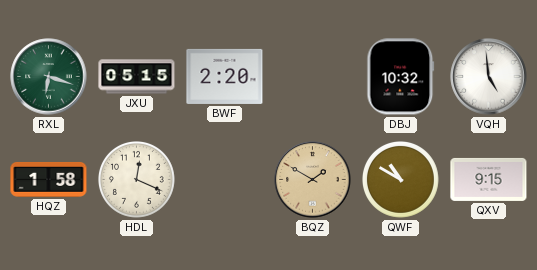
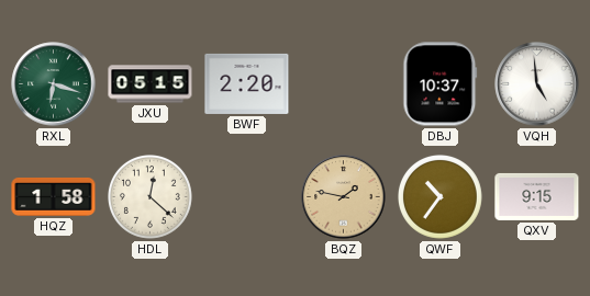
DBJ: 10:32 -> 10:37 (441, 84)
HDL: 12:19 -> 12:22 (151, 197)
BQZ: 1:50 -> 1:47 (344, 197)
QWF: 10:50 -> 10:36 (441, 197)
